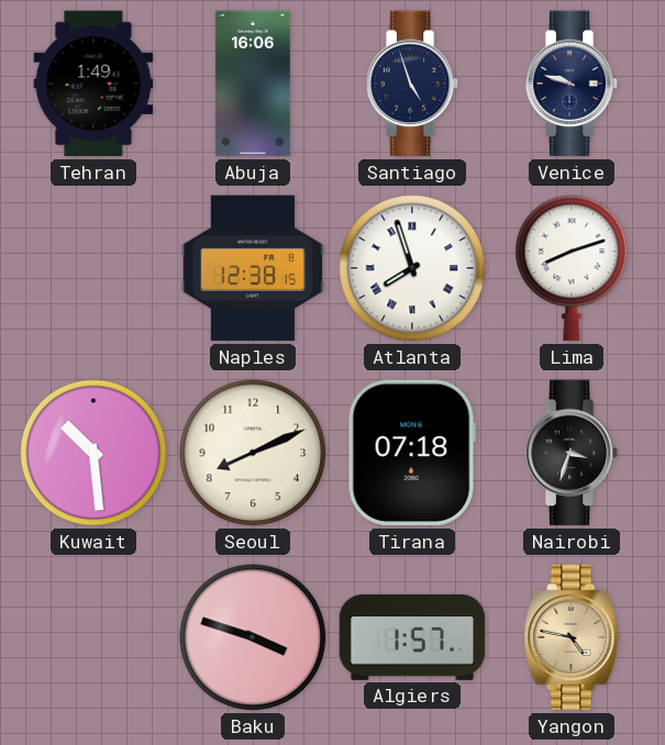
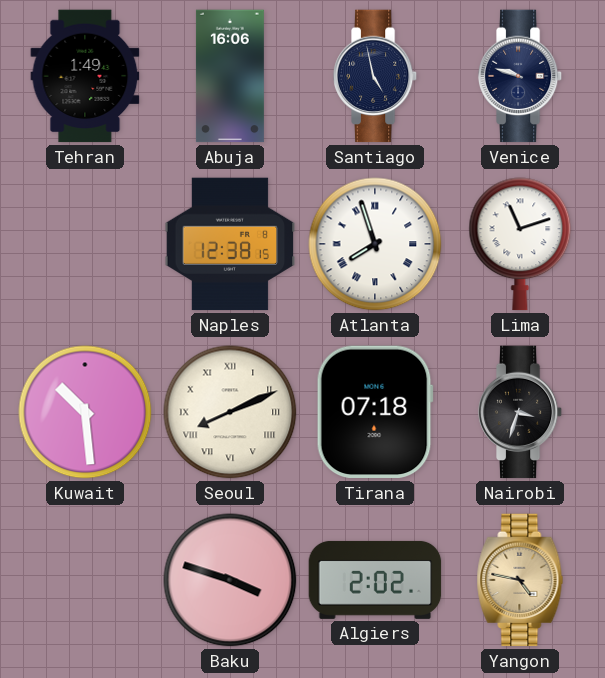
Santiago: 4:57 -> 4:58 (375, 76)
Lima: 8:12 -> 11:12 (520, 244)
Seoul numerals: Arabic -> Roman (230, 412)
Algiers: 1:57 -> 2:02 (375, 580)
